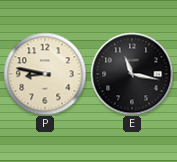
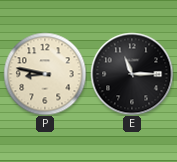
E: 11:17 -> 11:15 (132, 74)
